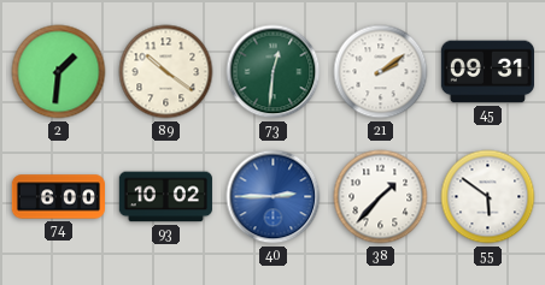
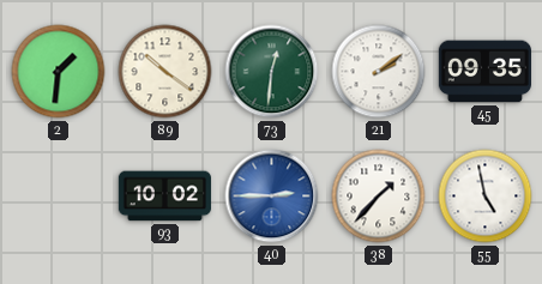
45: 09:31 -> 09:35 (484, 72)
74: 6:00 -> none (58, 197)
55: 5:51 -> 4:58 (486, 197)
